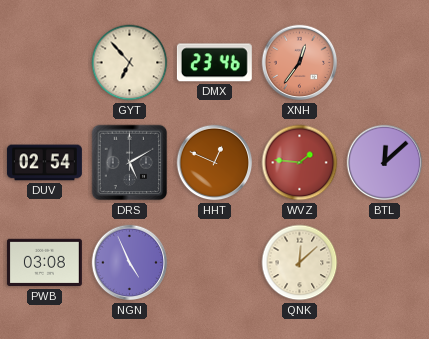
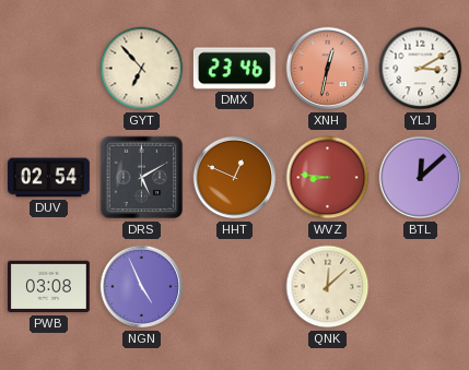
XNH: 12:36 -> 12:32 (328, 69)
YLJ: none -> 3:10 (421, 69)
WVZ: 1:46 -> 8:46 (328, 178)
